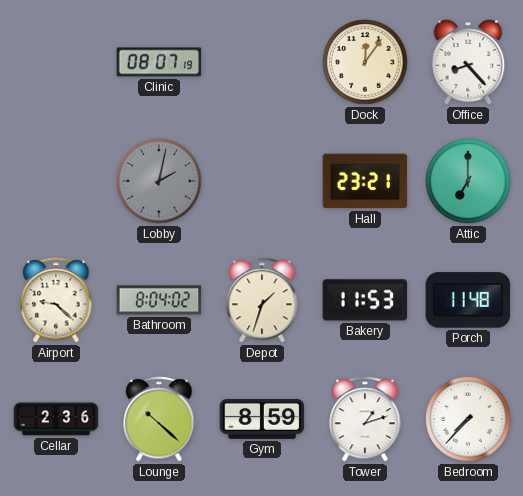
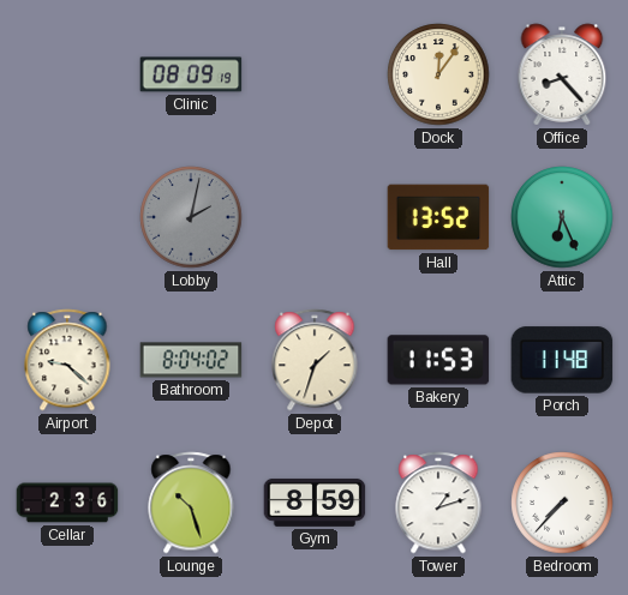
Clinic: 08:07 -> 08:09 (191, 74)
Hall: 23:21 -> 13:52 (438, 217)
Attic: 7:00 -> 6:26 (562, 217)
Lounge: 10:22 -> 10:27 (191, 503)
